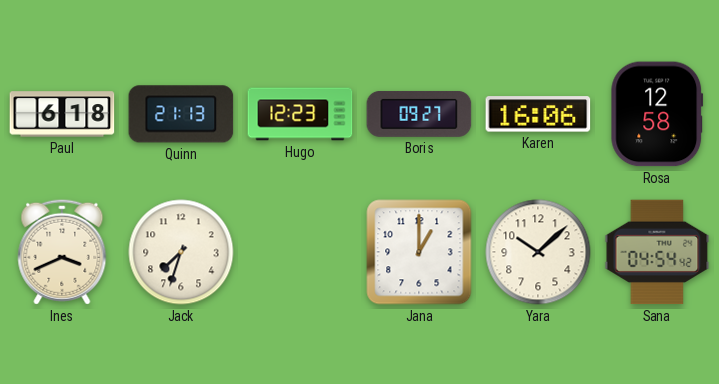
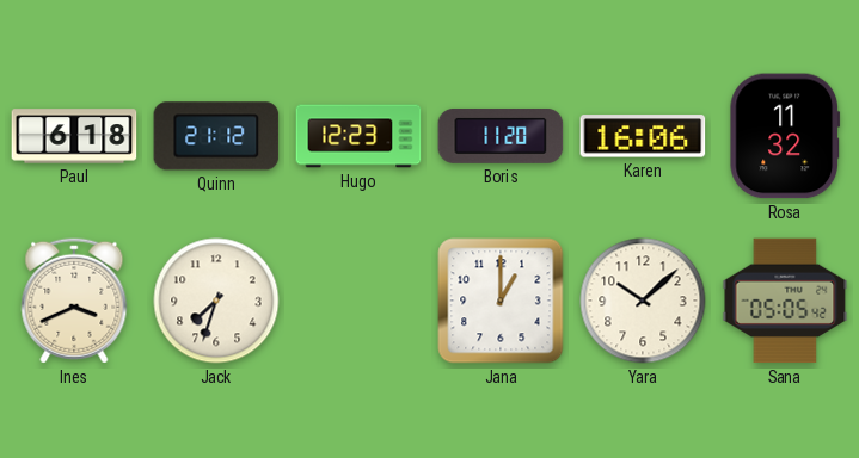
Quinn: 21:13 -> 21:12 (216, 136)
Boris: 09:27 -> 11:20 (501, 136)
Rosa: 12:58 -> 11:32 (785, 136)
Sana: 04:54 -> 05:05 (785, 301)
